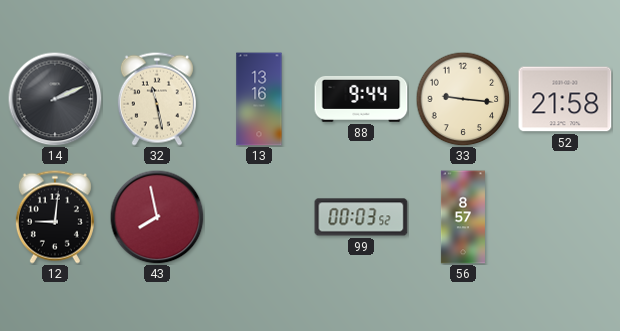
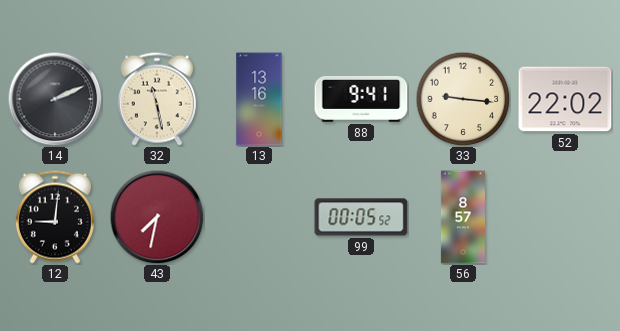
88: 9:44 -> 9:41 (361, 99)
52: 21:58 -> 22:02 (565, 99)
43: 7:58 -> 7:32 (157, 217)
99: 00:03 -> 00:05 (361, 217)
